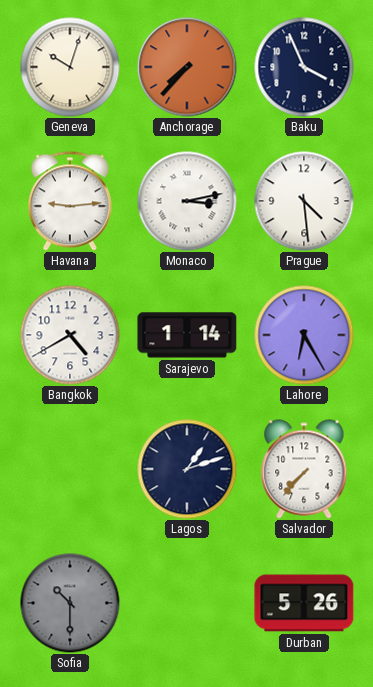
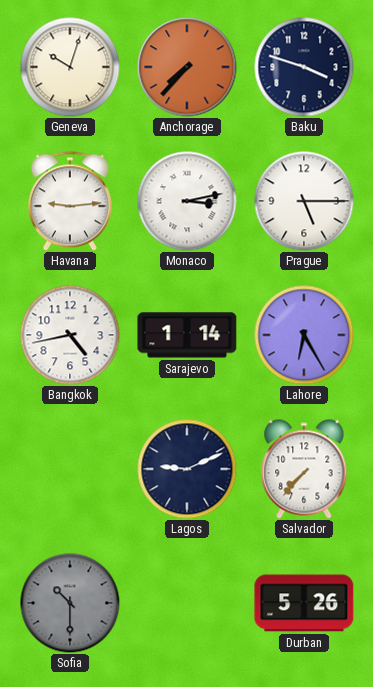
Baku: 3:56 -> 3:48 (304, 67)
Prague: 4:29 -> 5:15 (304, 201)
Bangkok: 4:40 -> 4:43 (70, 335)
Lagos: 1:12 -> 9:11 (187, 469)
